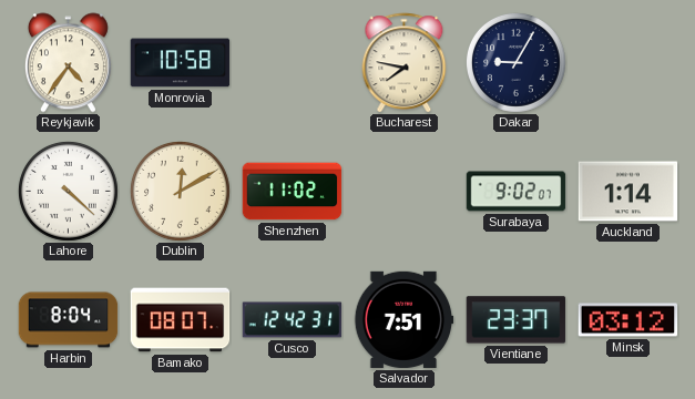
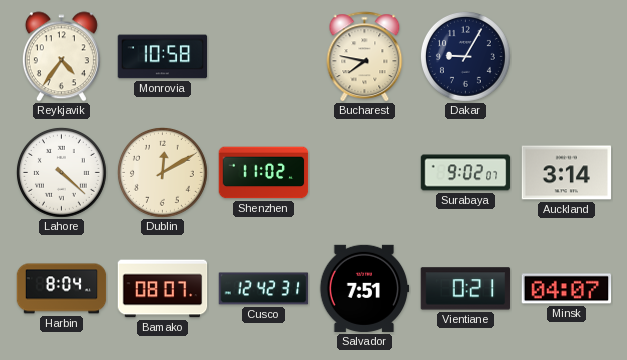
Auckland: 1:14 -> 3:14 (567, 173)
Vientiane: 23:37 -> 0:21 (466, 289)
Minsk: 03:12 -> 04:07 (567, 289)
